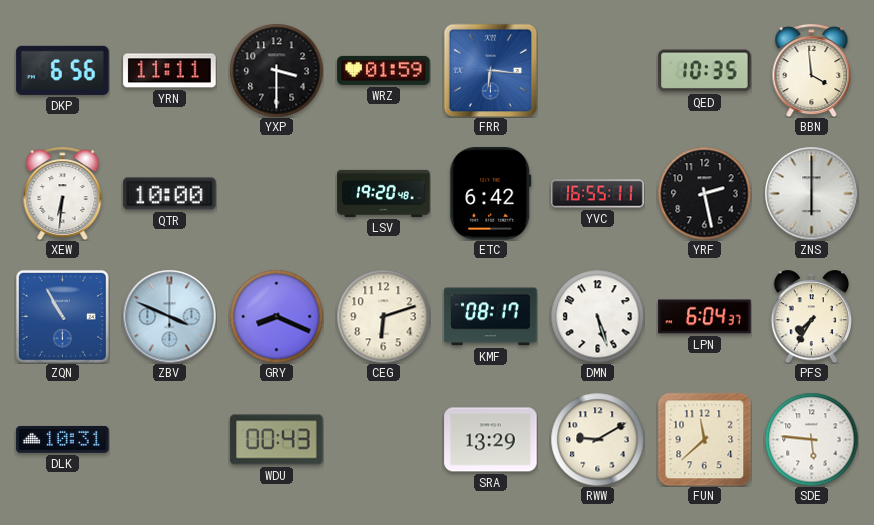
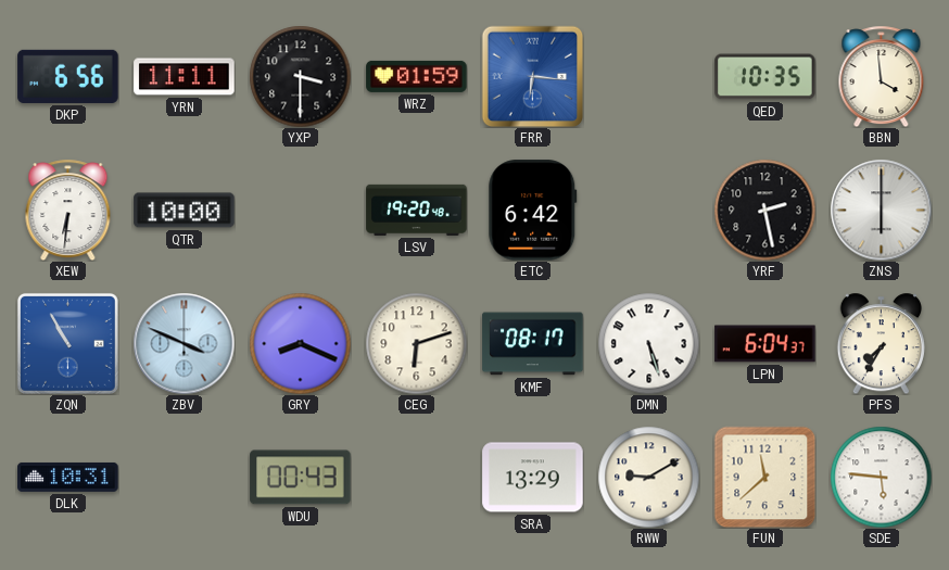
YVC: 16:55 -> none (598, 194)
